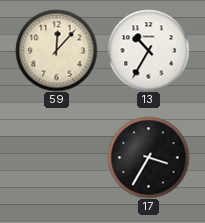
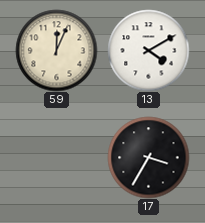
59: 12:07 -> 12:04 (56, 50)
13: 10:35 -> 4:10 (148, 50)
